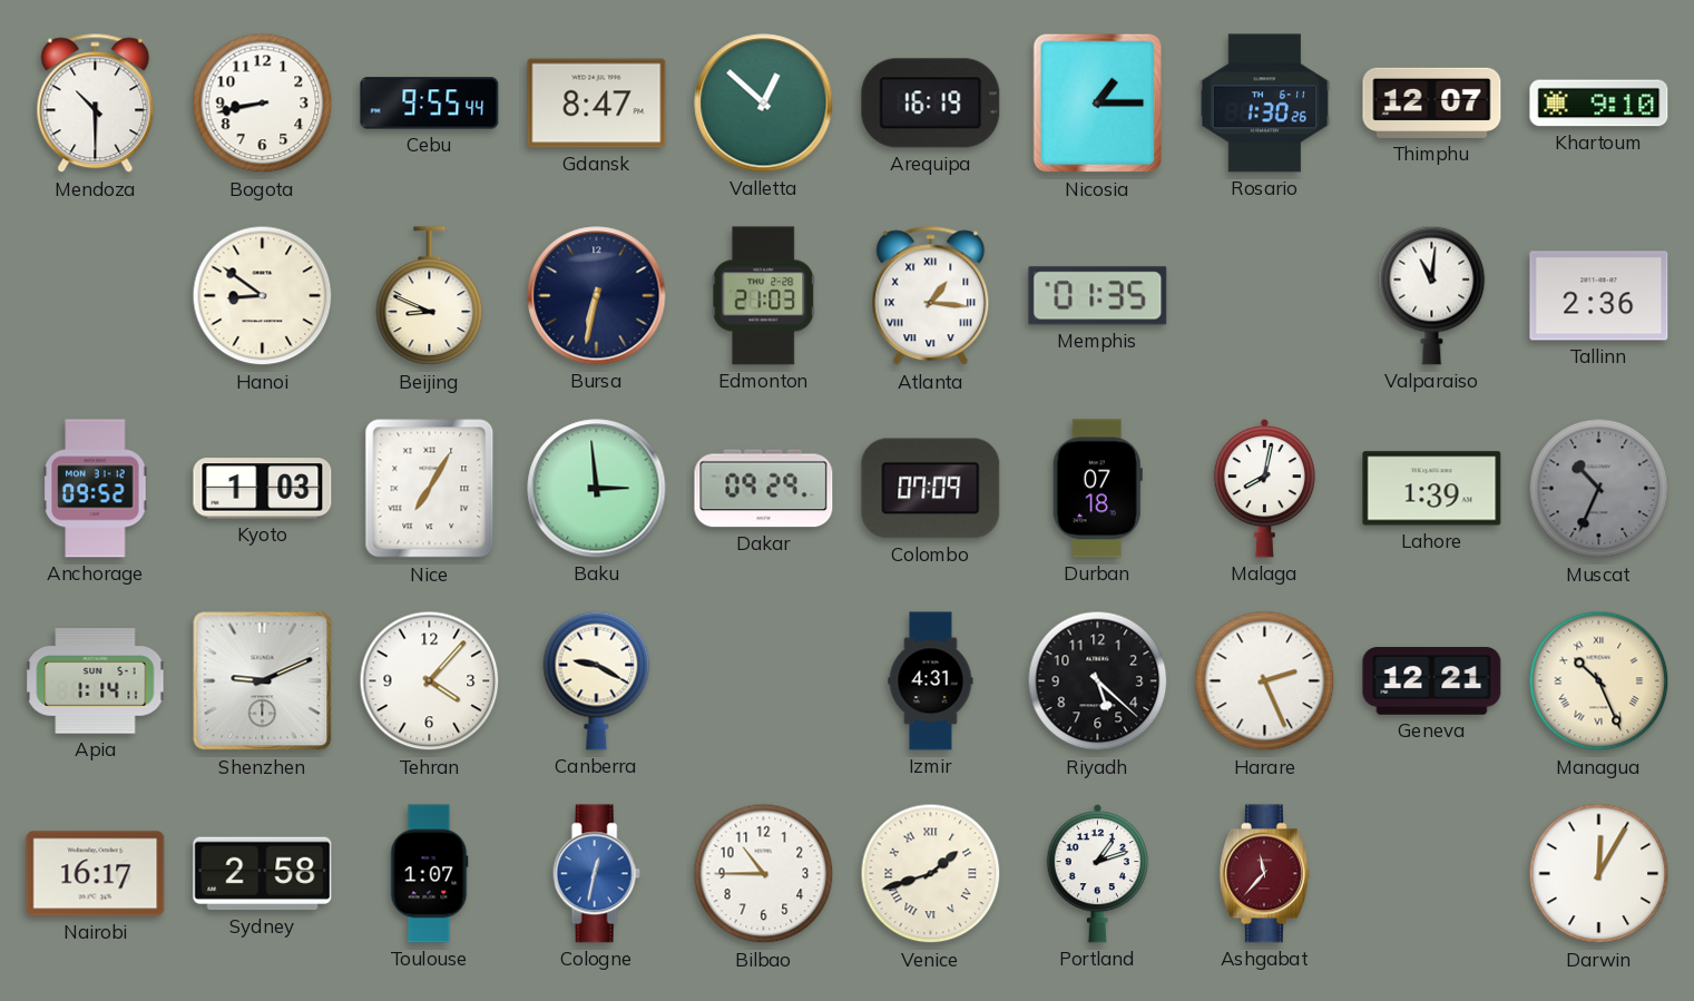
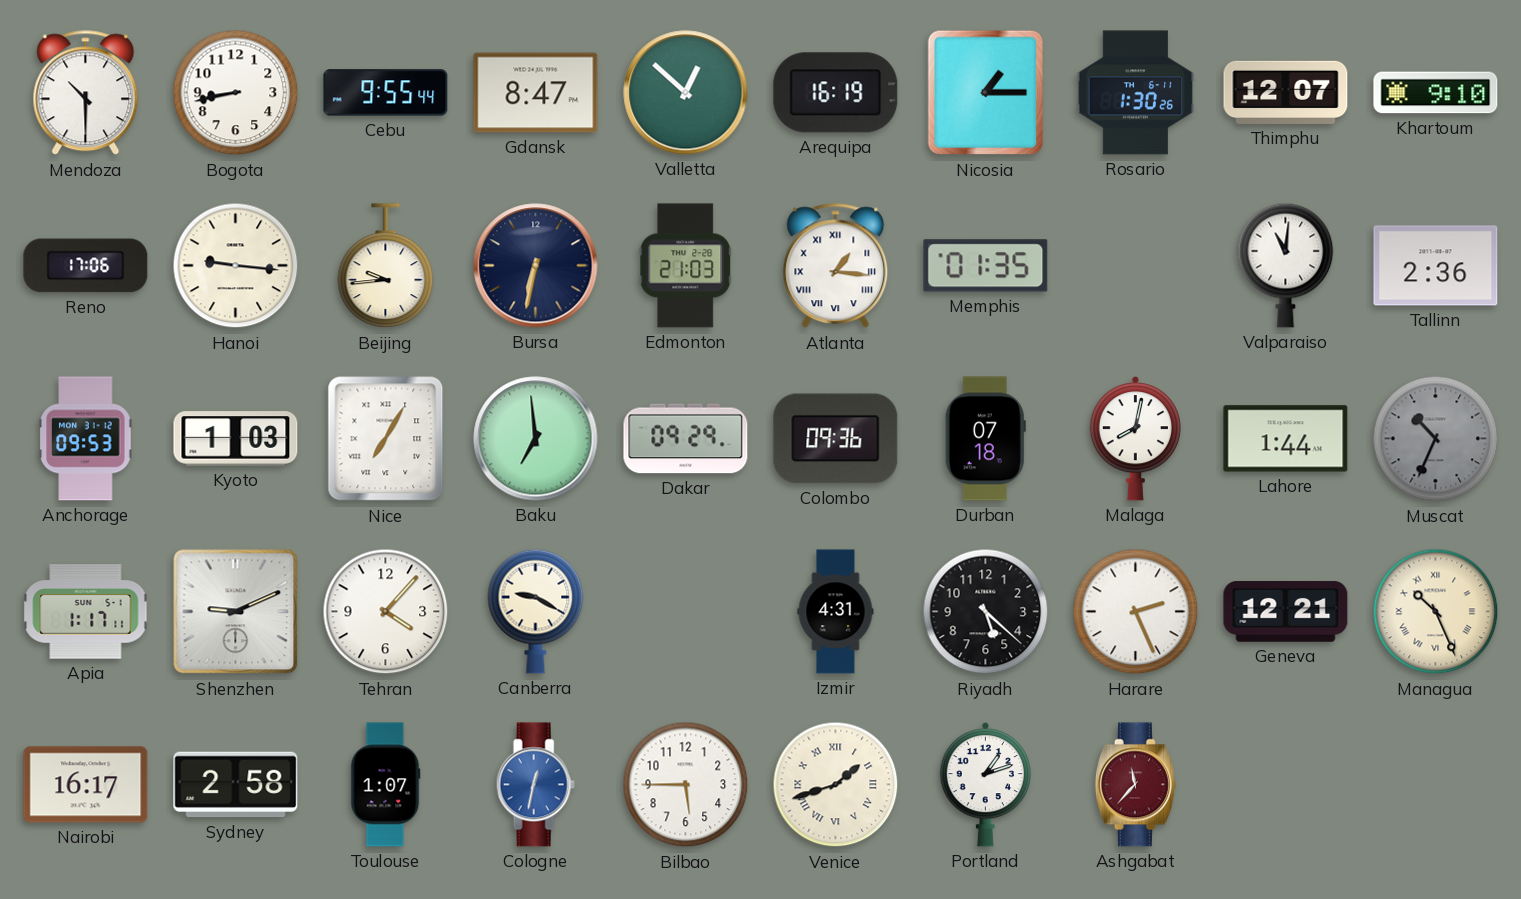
Reno: none -> 17:06 (86, 266)
Hanoi: 8:51 -> 9:16 (236, 266)
Beijing: 8:49 -> 9:44 (386, 266)
Anchorage: 09:52 -> 09:53 (86, 439)
Baku: 2:59 -> 6:59 (536, 439)
Colombo: 07:09 -> 09:36 (836, 439)
Lahore: 1:39 -> 1:44 (1286, 439)
Apia: 1:14 -> 1:17 (86, 612)
Bilbao: 10:45 -> 5:45 (686, 785)
Darwin: 12:05 -> none (1599, 874)
